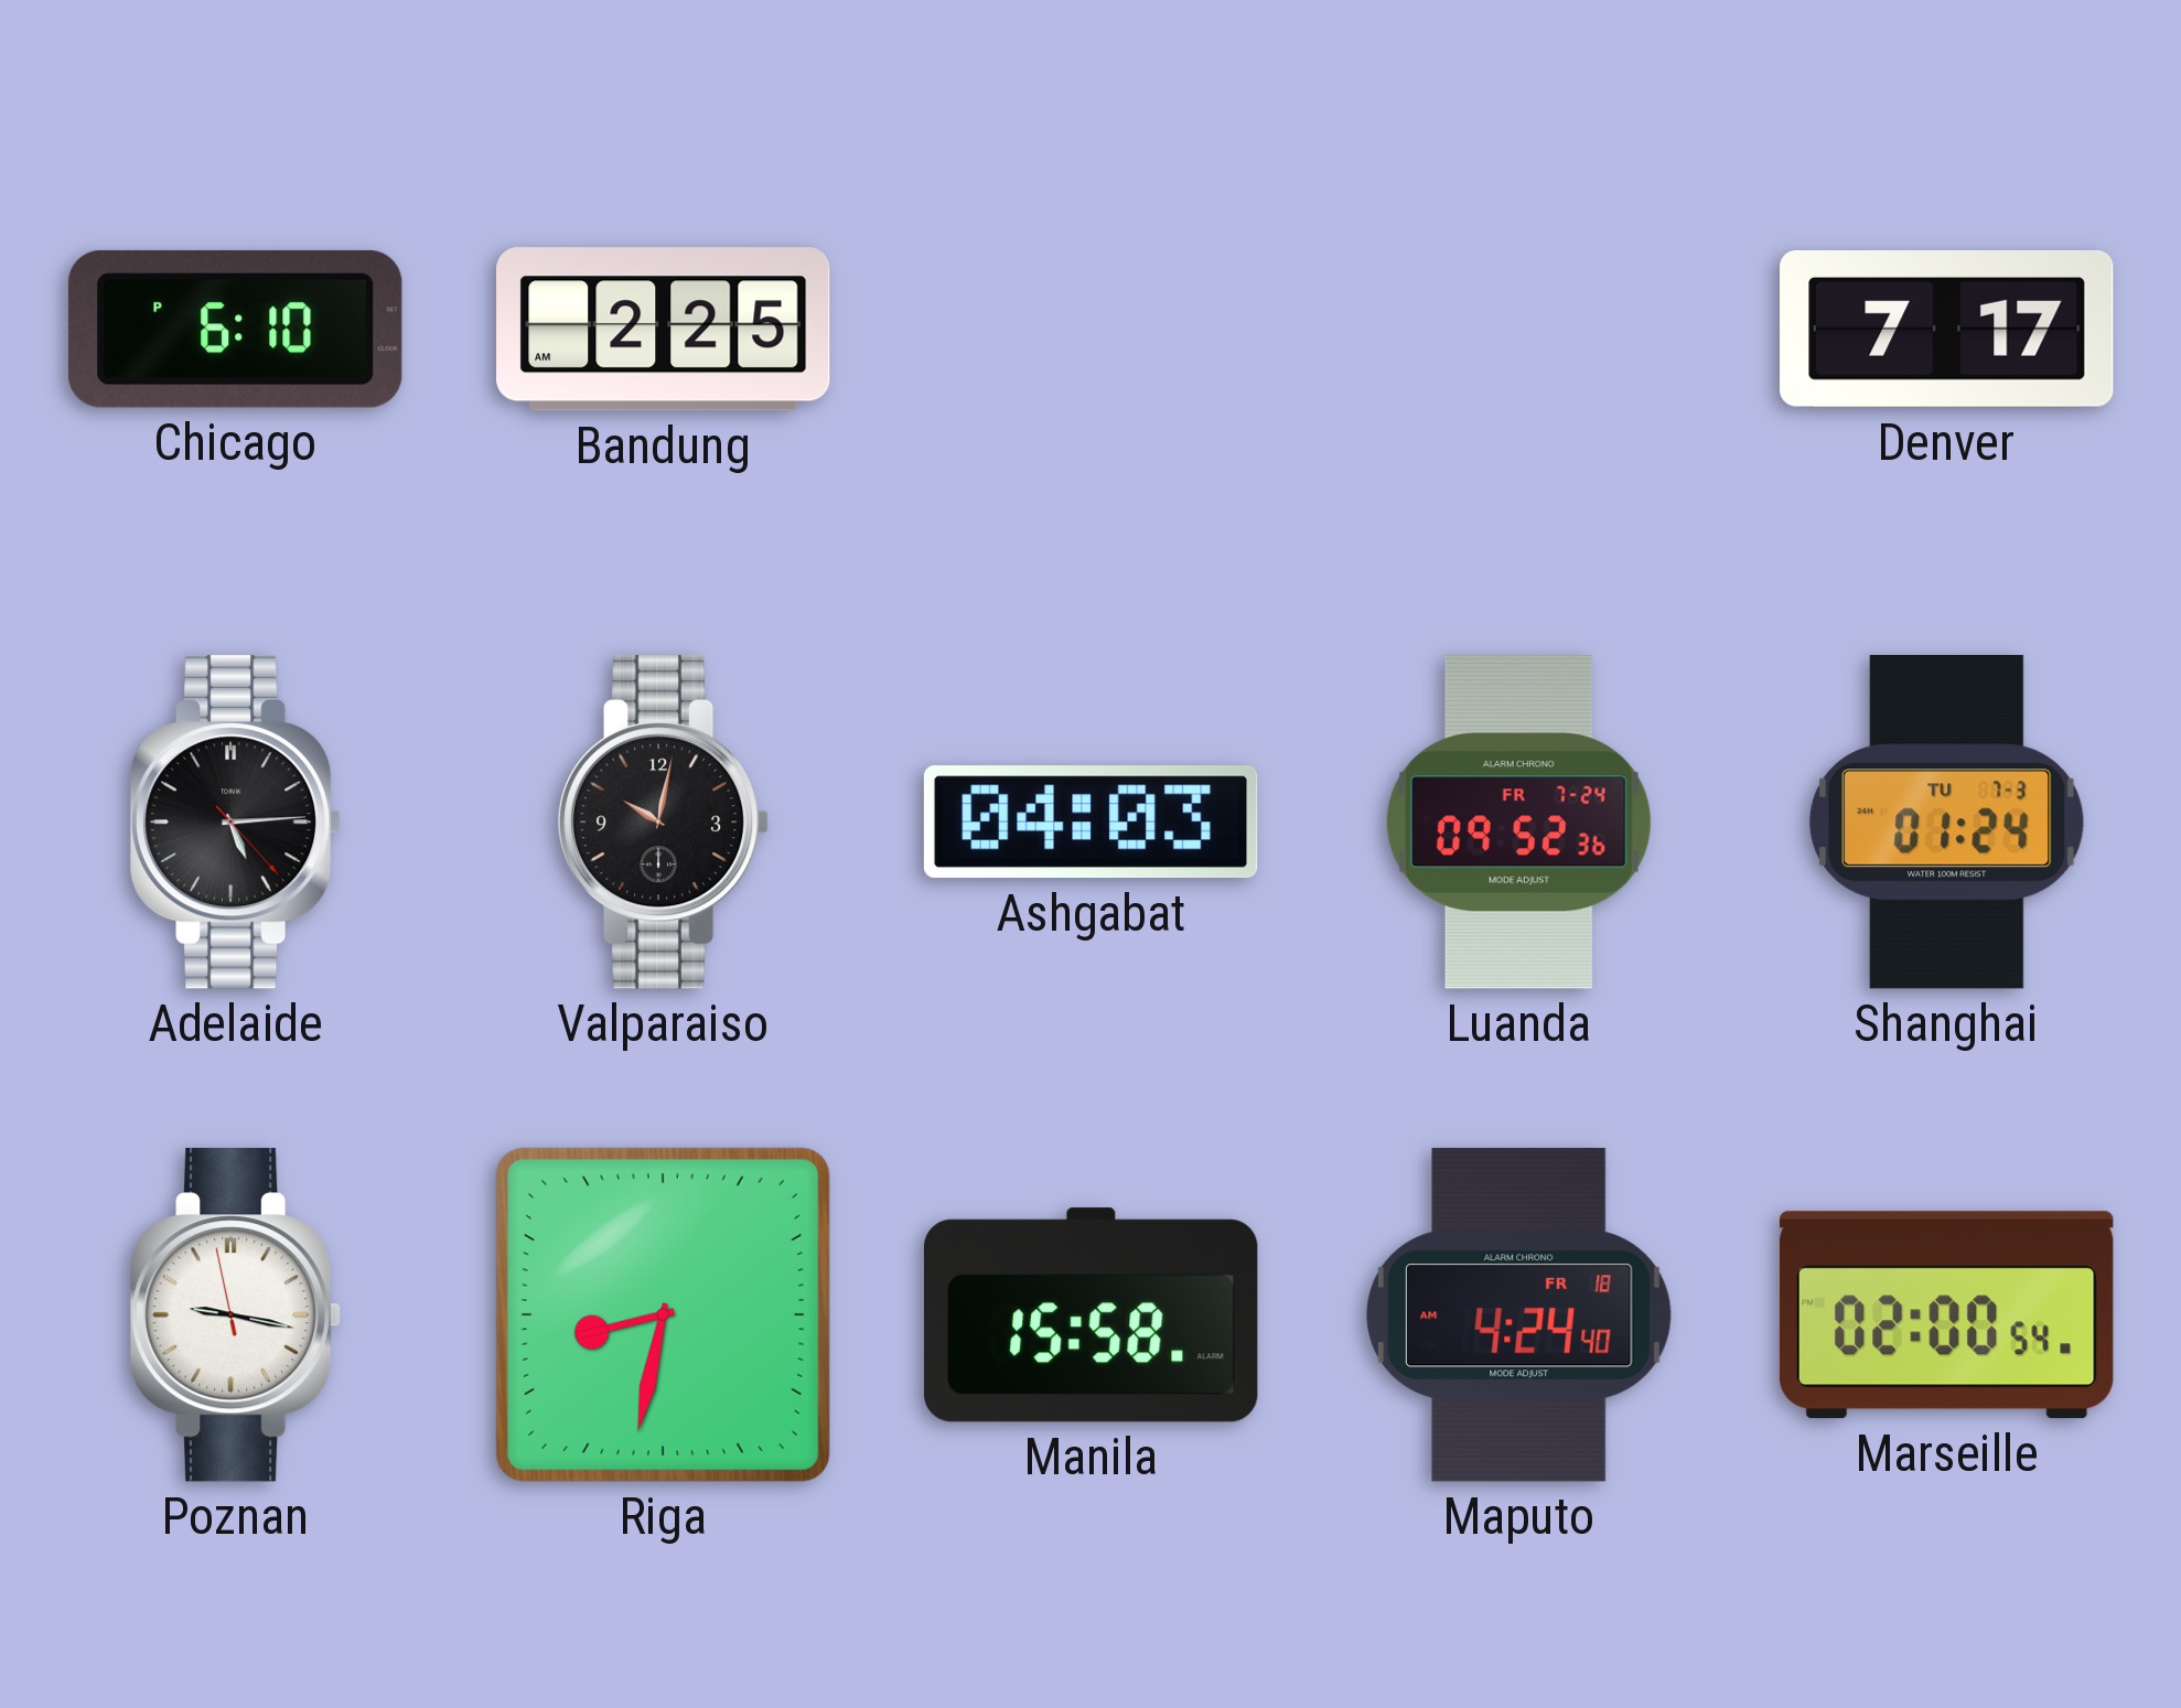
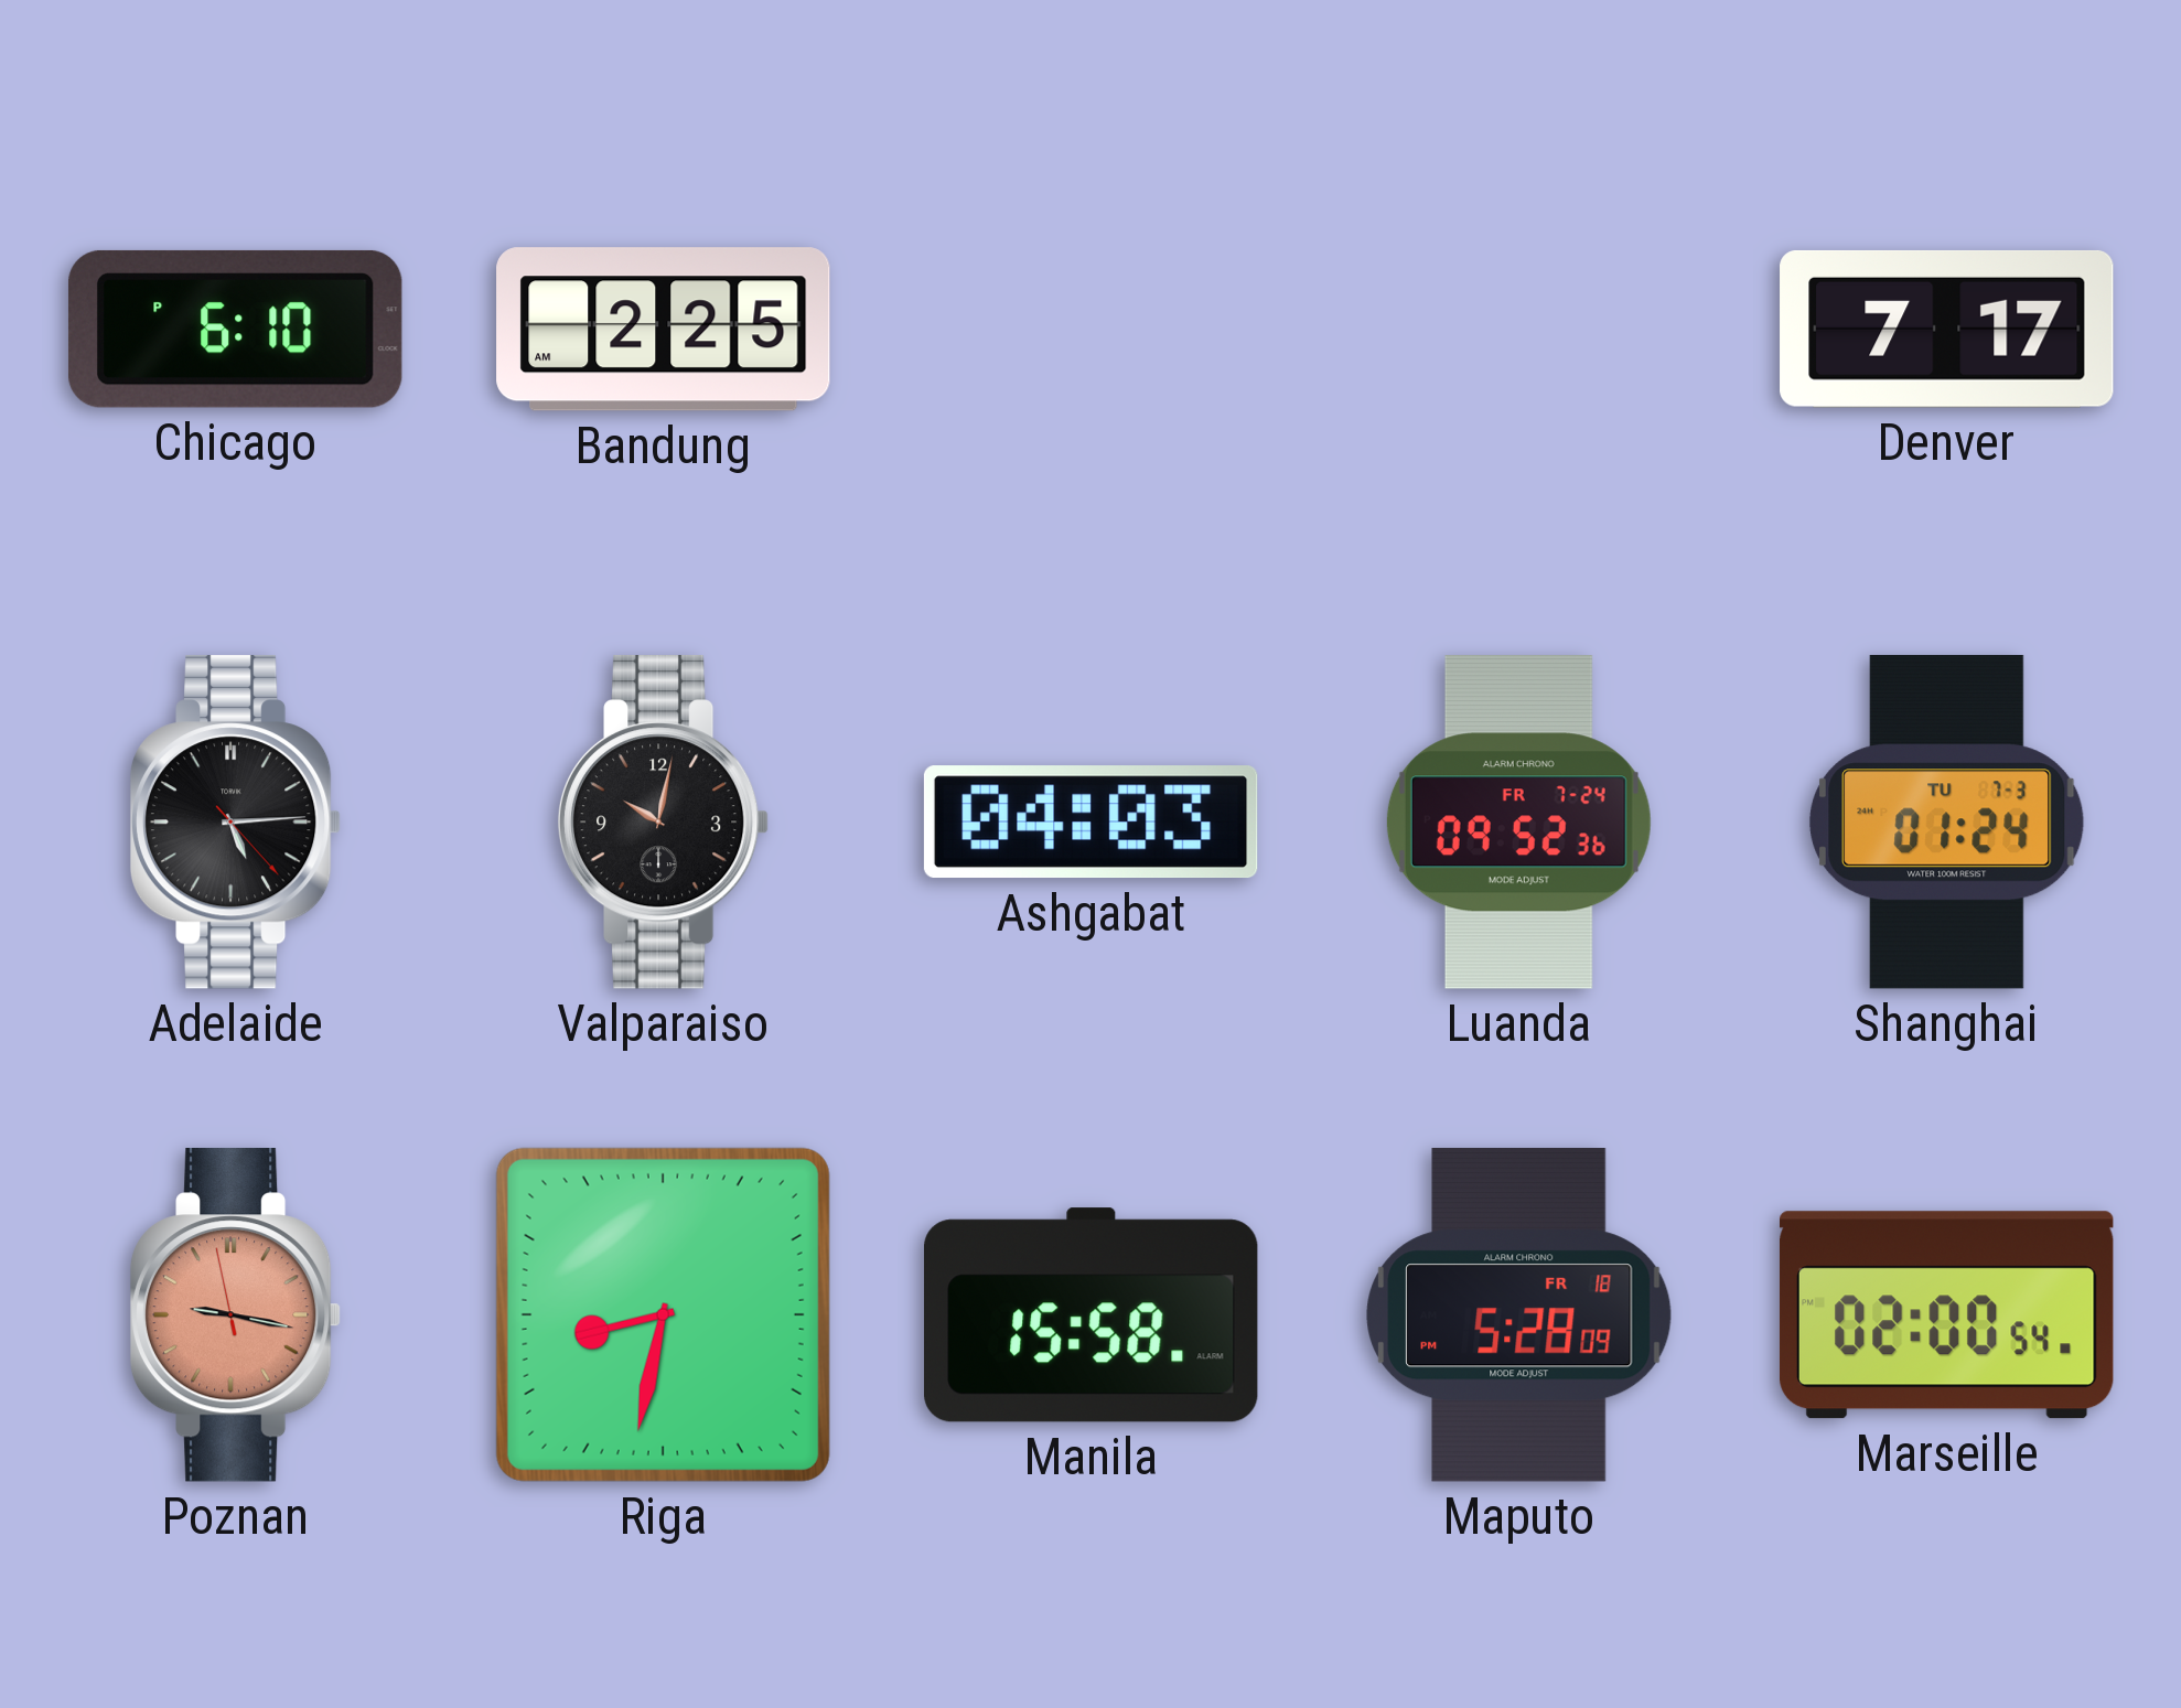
Poznan dial: white -> salmon (236, 1315)
Maputo: 4:24 -> 5:28 (1519, 1315)
